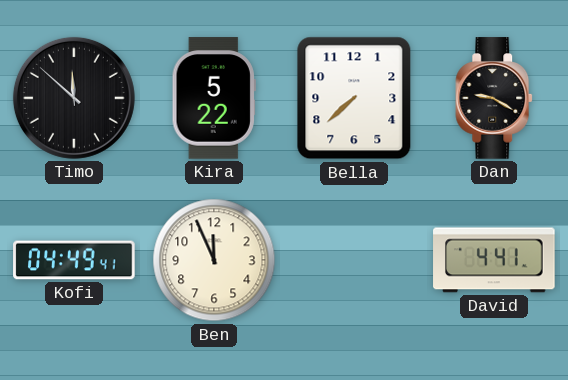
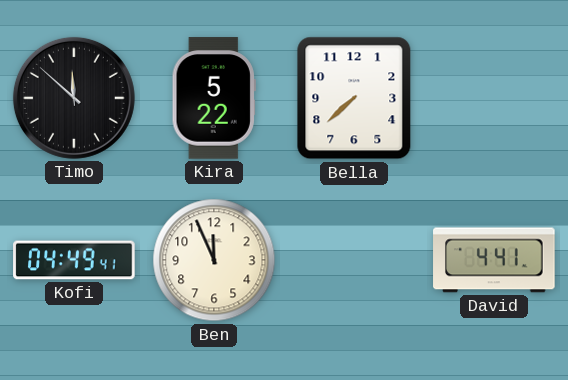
Dan: 9:20 -> none (495, 98)
